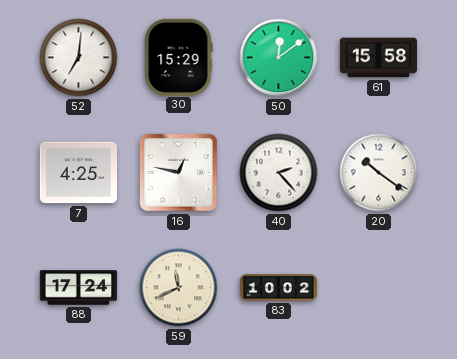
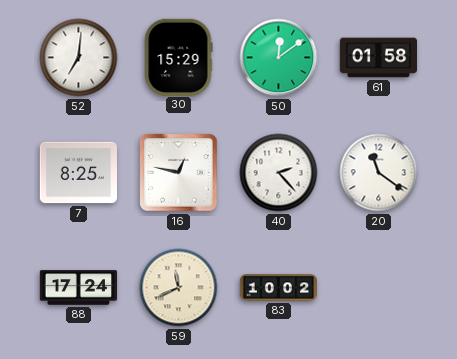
61: 15:58 -> 01:58 (378, 58)
7: 4:25 -> 8:25 (78, 173)
20: 10:21 -> 11:21 (379, 173)
